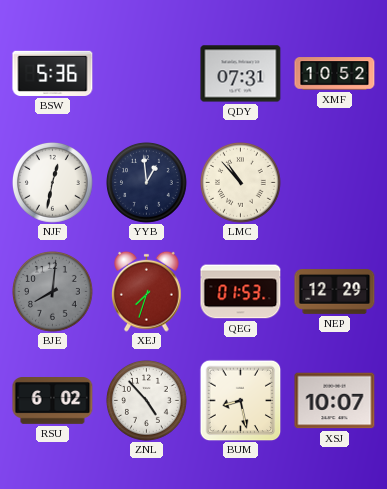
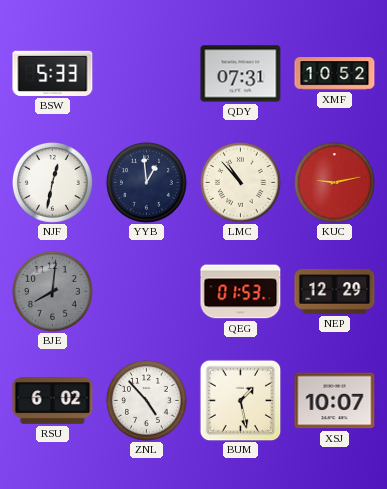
BSW: 5:36 -> 5:33 (53, 73)
KUC: none -> 9:13 (335, 183)
XEJ: 7:33 -> none (147, 291)
BUM: 8:28 -> 1:28 (240, 400)
